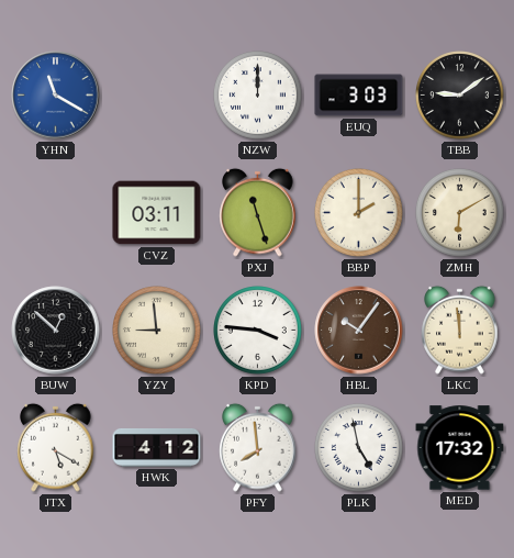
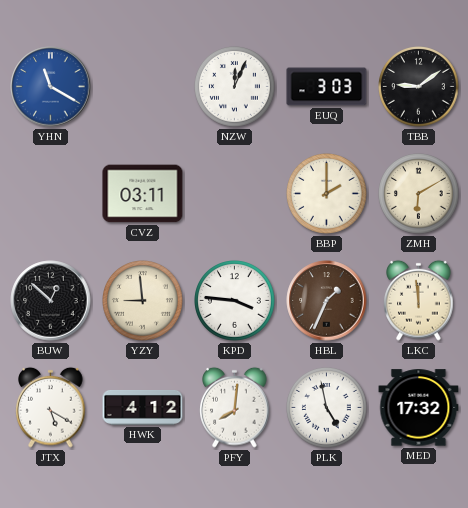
NZW: 12:00 -> 12:04 (235, 87)
PXJ: 11:27 -> none (258, 212)
HBL: 10:06 -> 1:34 (327, 301)
PFY: 7:59 -> 8:01 (235, 407)
